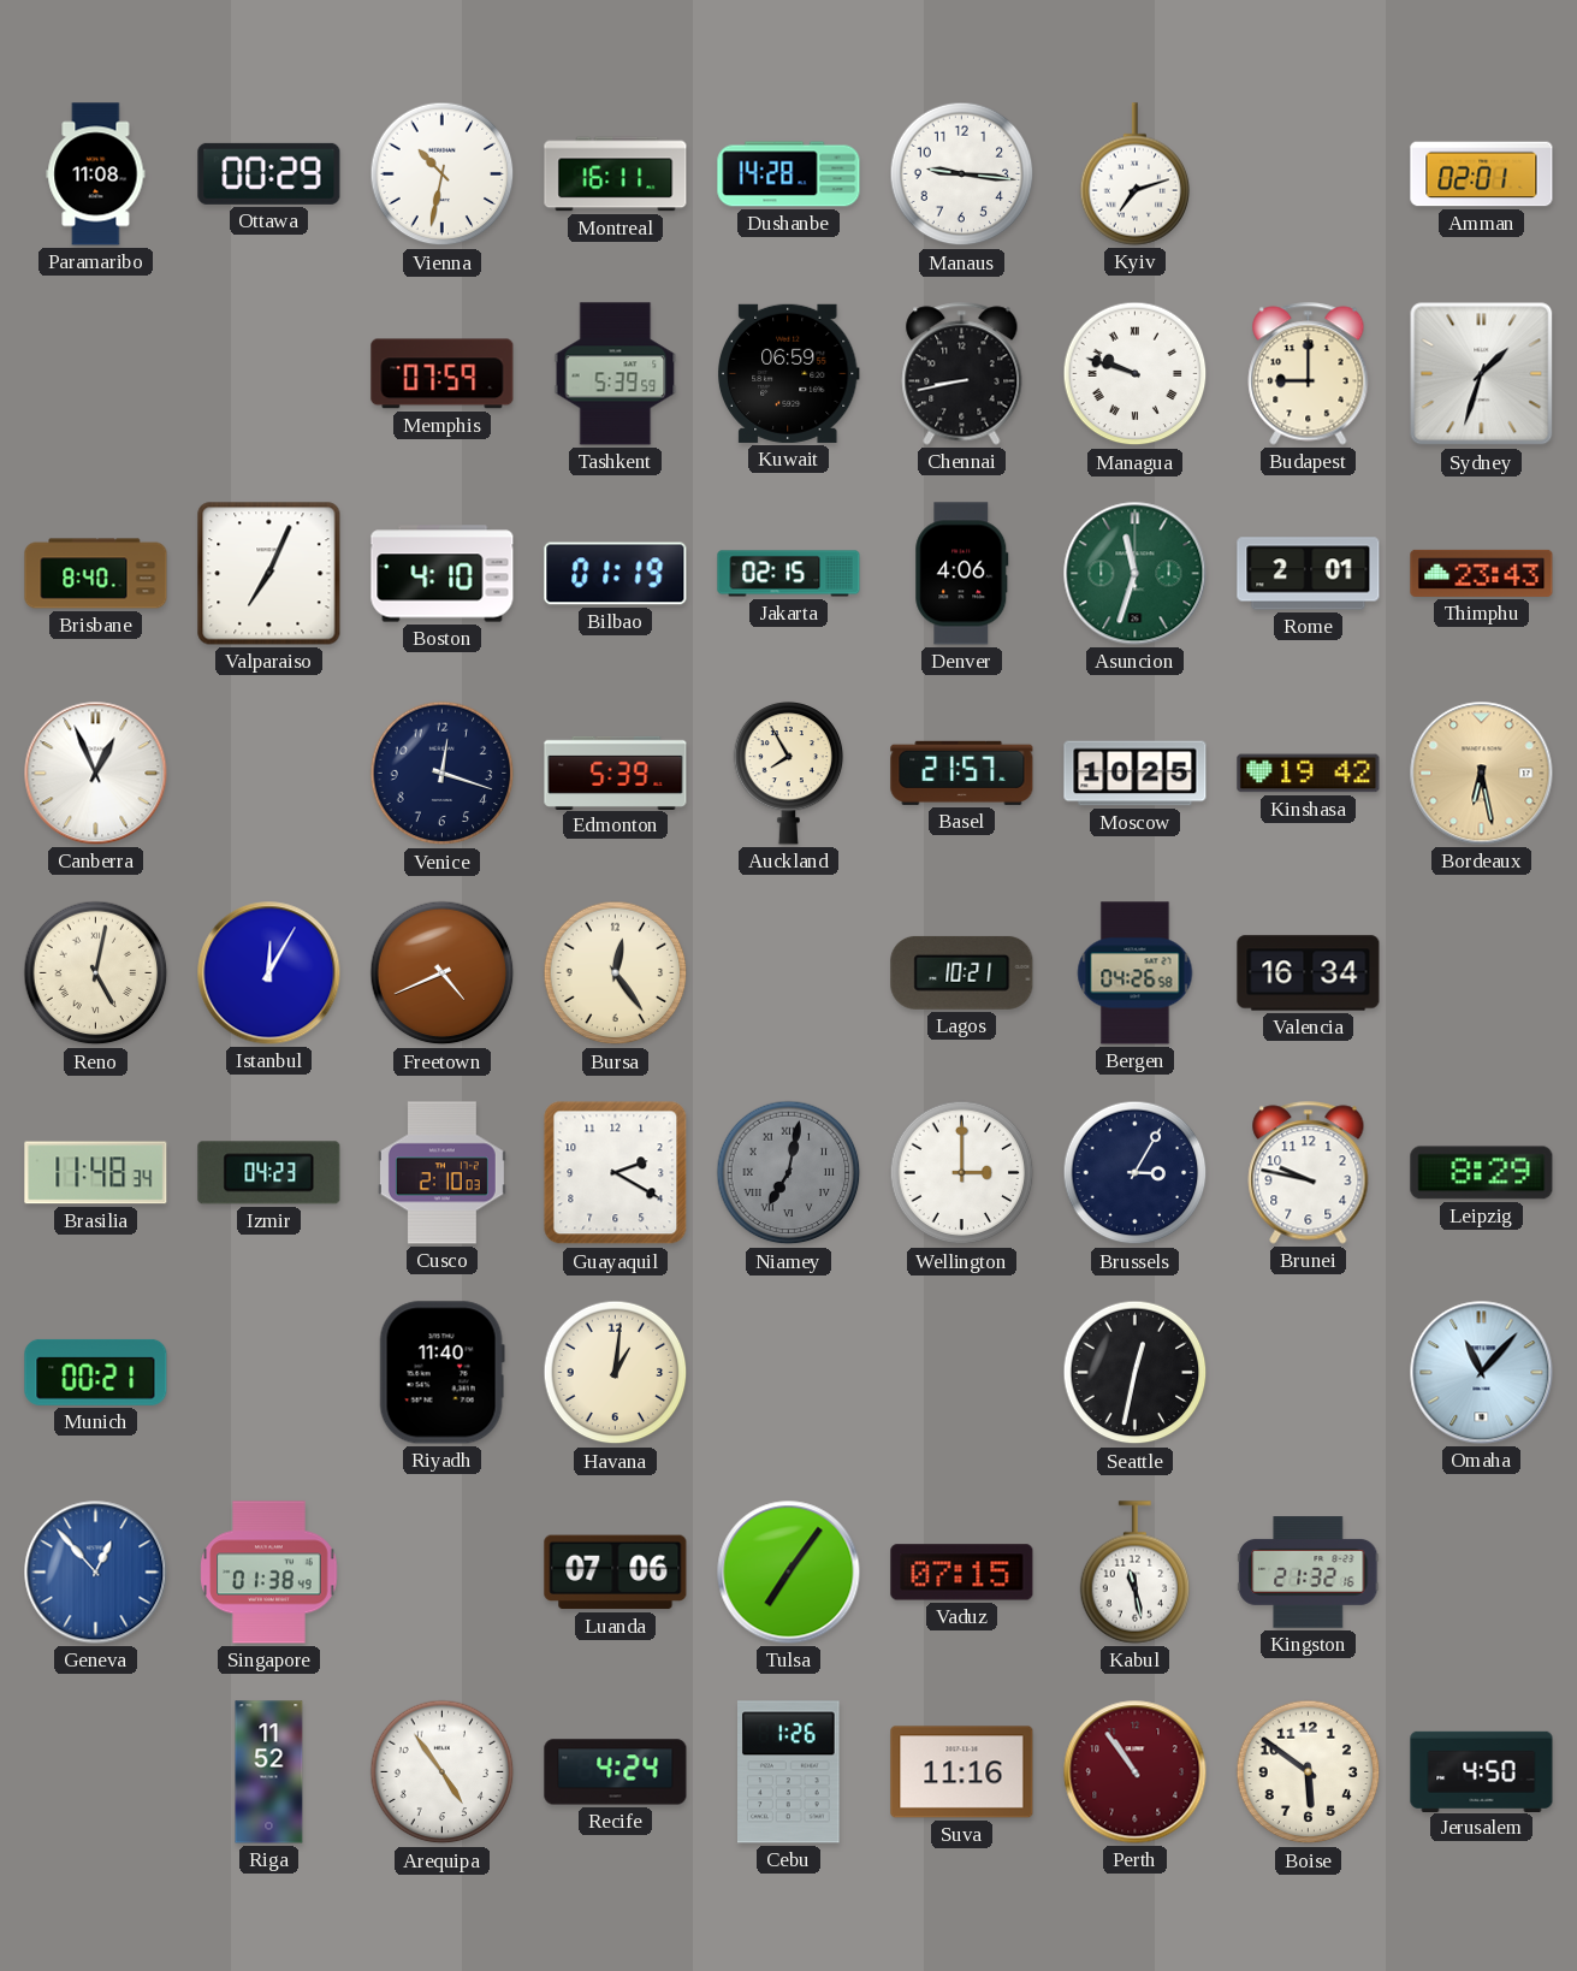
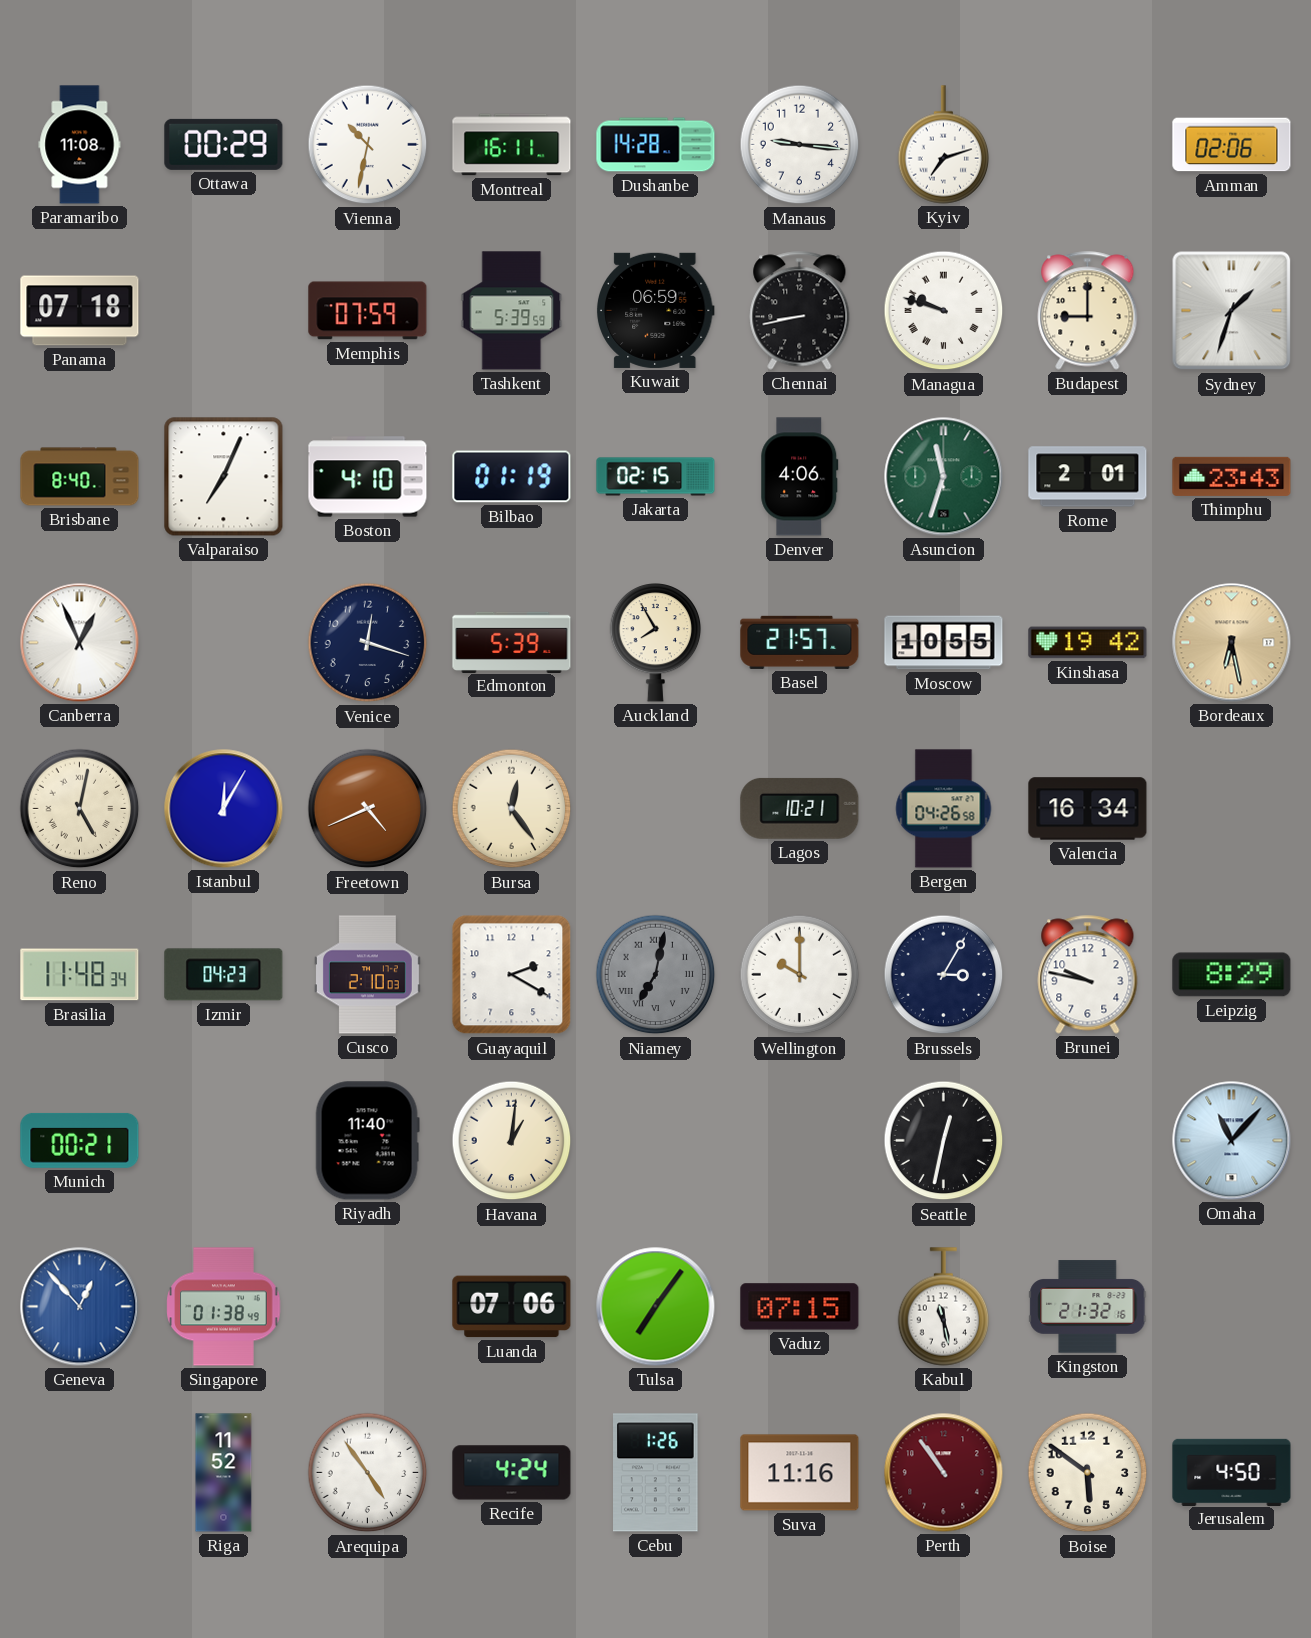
Amman: 02:01 -> 02:06 (1232, 145)
Panama: none -> 07:18 (80, 311)
Moscow: 10:25 -> 10:55 (944, 643)
Wellington: 3:00 -> 10:00 (800, 975)
